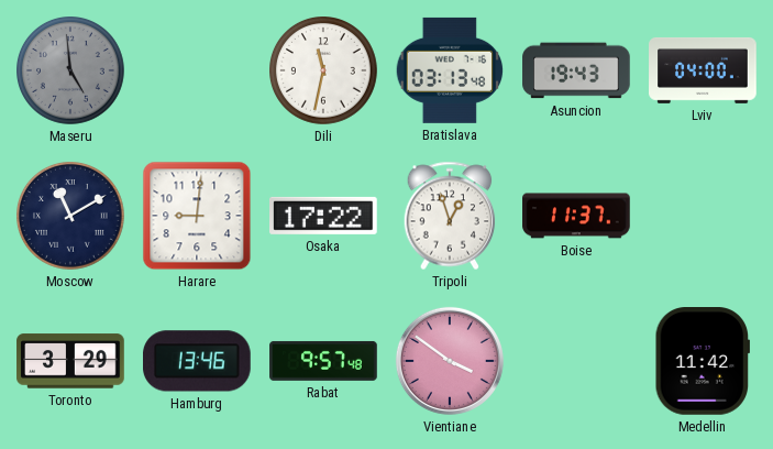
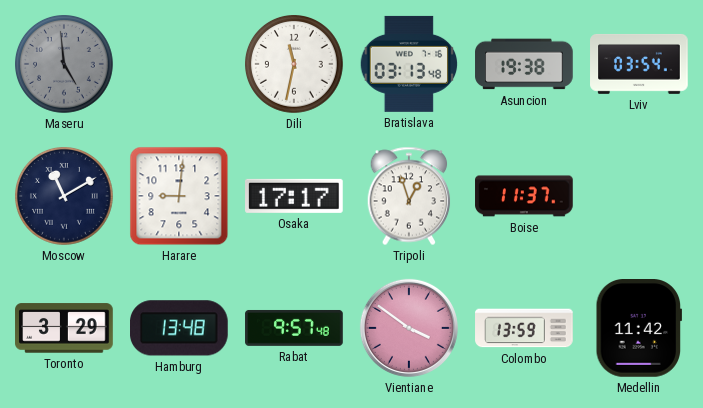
Asuncion: 19:43 -> 19:38 (524, 64)
Lviv: 04:00 -> 03:54 (639, 64)
Osaka: 17:22 -> 17:17 (295, 196)
Hamburg: 13:46 -> 13:48 (180, 328)
Colombo: none -> 13:59 (524, 328)
